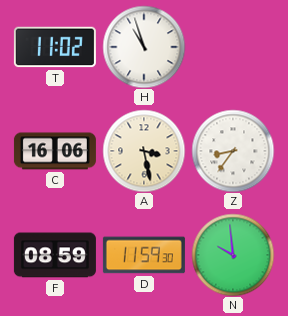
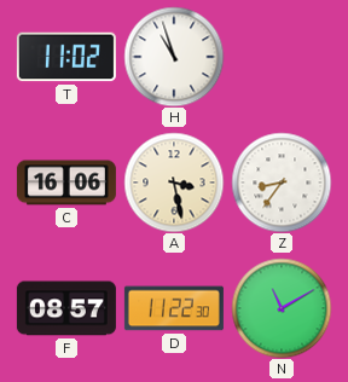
F: 08:59 -> 08:57 (66, 308)
D: 11:59 -> 11:22 (174, 308)
N: 9:59 -> 11:10 (282, 308)
